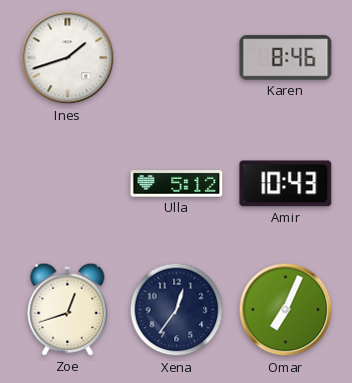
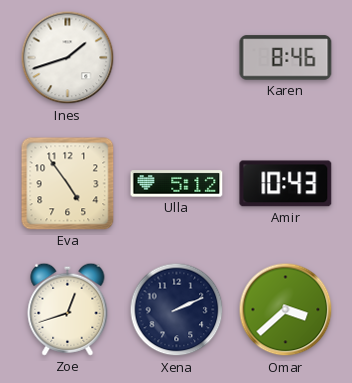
Eva: none -> 4:54 (68, 184)
Xena: 12:36 -> 2:11 (177, 310)
Omar: 7:04 -> 3:38 (286, 310)
